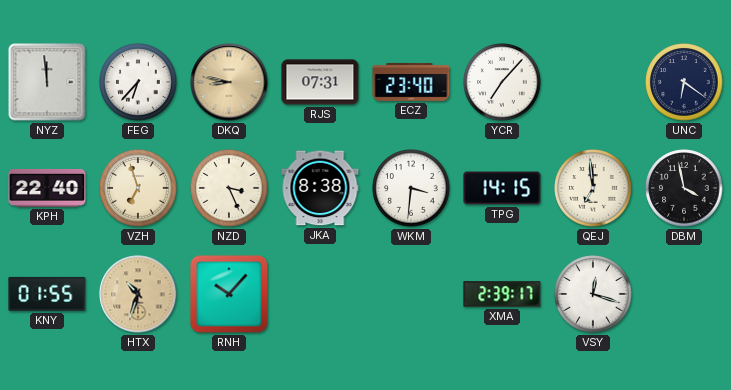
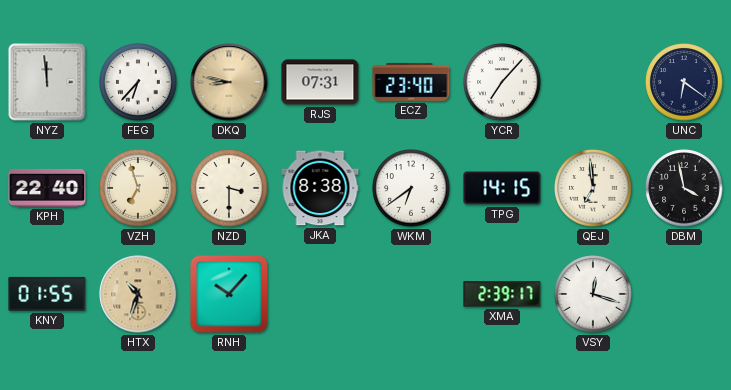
NZD: 3:26 -> 3:30 (229, 188)
WKM: 3:31 -> 6:39 (411, 188)
